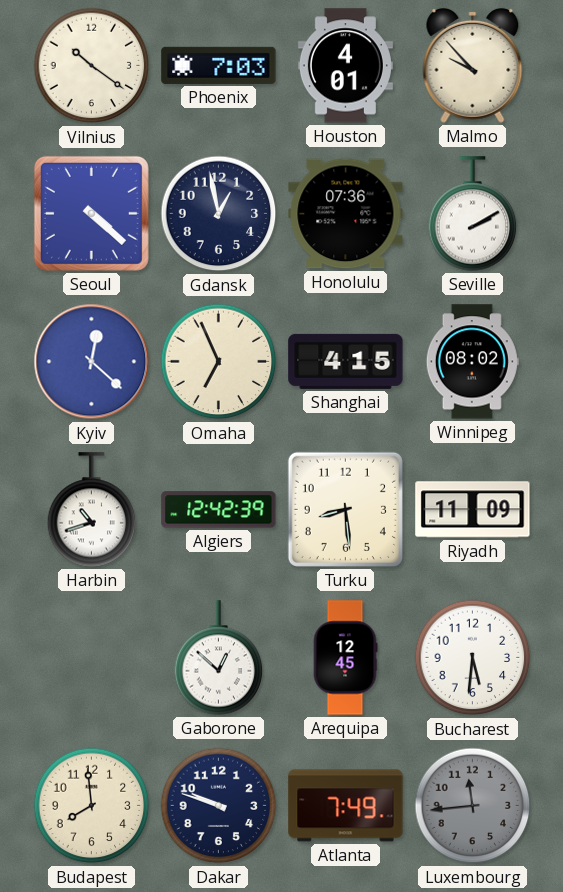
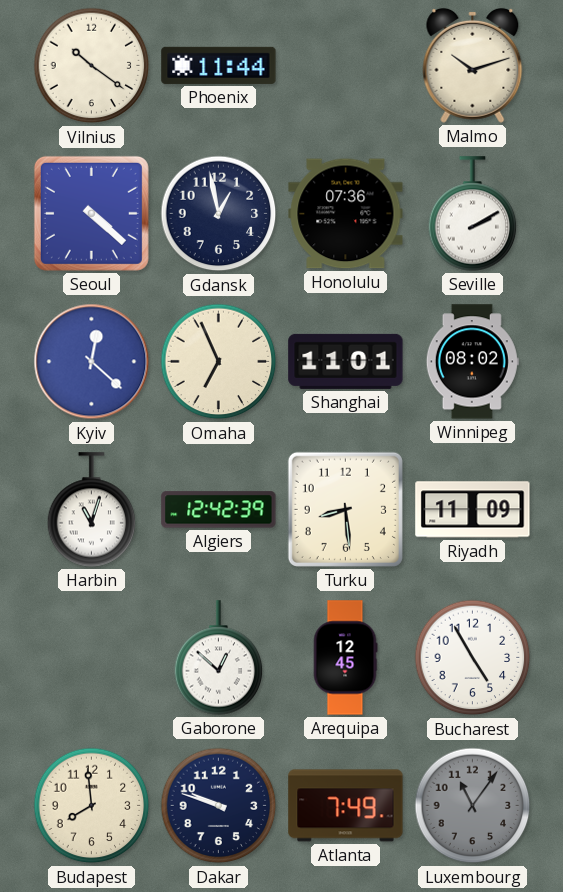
Phoenix: 7:03 -> 11:44 (219, 65)
Houston: 4:01 -> none (345, 66)
Malmo: 9:53 -> 10:12 (473, 65)
Shanghai: 4:15 -> 11:01 (346, 361)
Harbin: 10:42 -> 11:03 (92, 510)
Bucharest: 5:31 -> 4:55 (473, 658)
Luxembourg: 11:44 -> 11:06 (473, 806)
